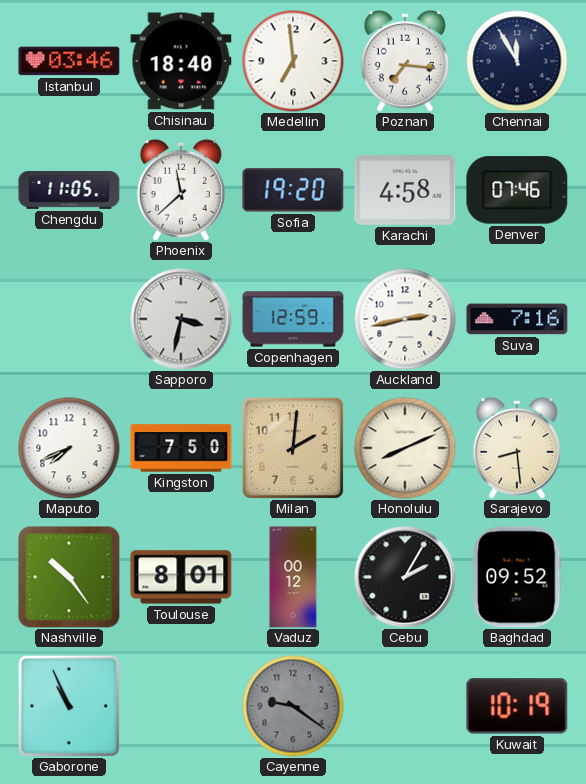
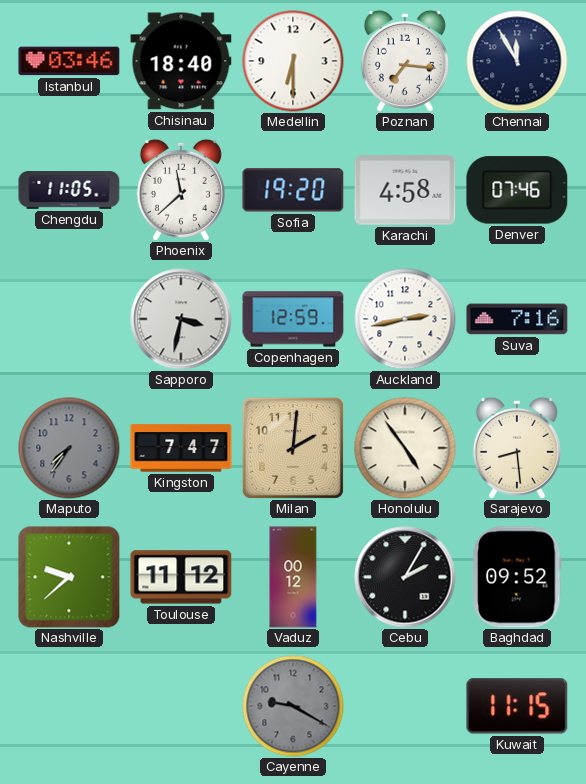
Medellin: 6:59 -> 6:30 (293, 61)
Maputo: 7:41 -> 7:36 (69, 448)
Maputo dial: white -> grey (69, 448)
Kingston: 7:50 -> 7:47 (181, 448)
Honolulu: 8:11 -> 4:54 (405, 448)
Nashville: 10:24 -> 9:38 (69, 577)
Toulouse: 8:01 -> 11:12 (181, 577)
Gaborone: 10:56 -> none (69, 706)
Cayenne: 9:21 -> 9:20 (293, 706)
Kuwait: 10:19 -> 11:15 (517, 706)
